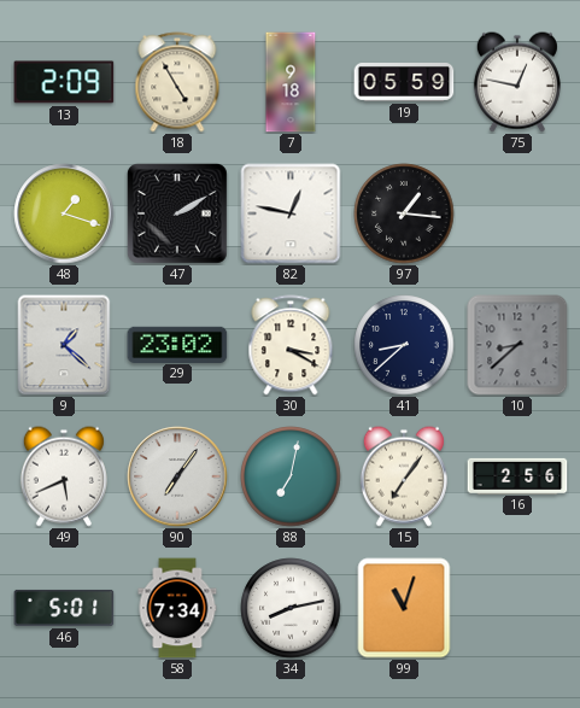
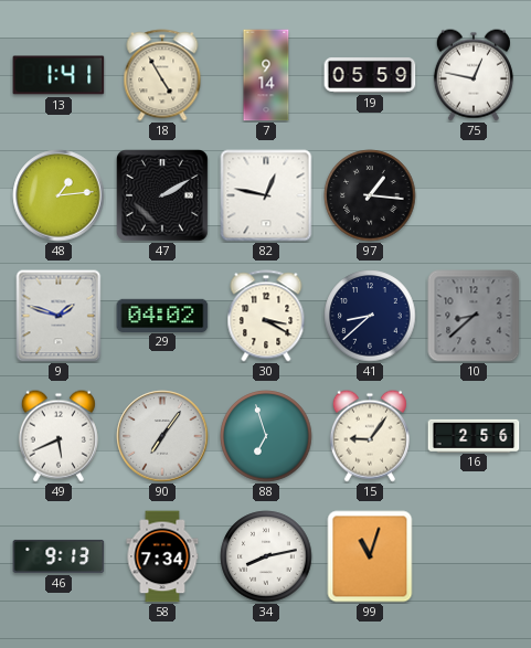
13: 2:09 -> 1:41 (59, 75)
7: 9:18 -> 9:14 (266, 75)
48: 1:18 -> 1:14 (59, 195)
9: 1:22 -> 1:48 (59, 316)
29: 23:02 -> 04:02 (162, 315)
88: 7:02 -> 6:57 (266, 436)
15: 7:06 -> 9:06 (370, 436)
46: 5:01 -> 9:13 (59, 556)
